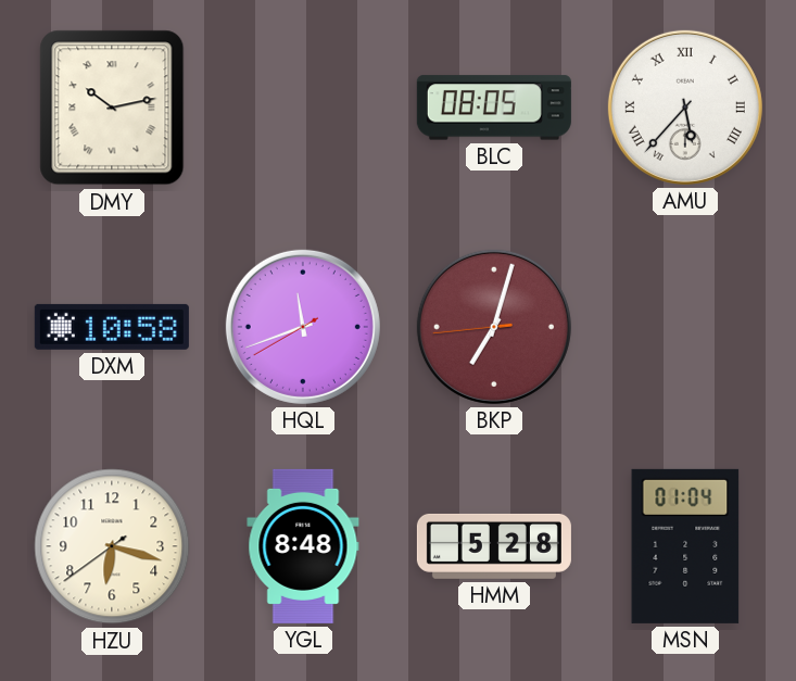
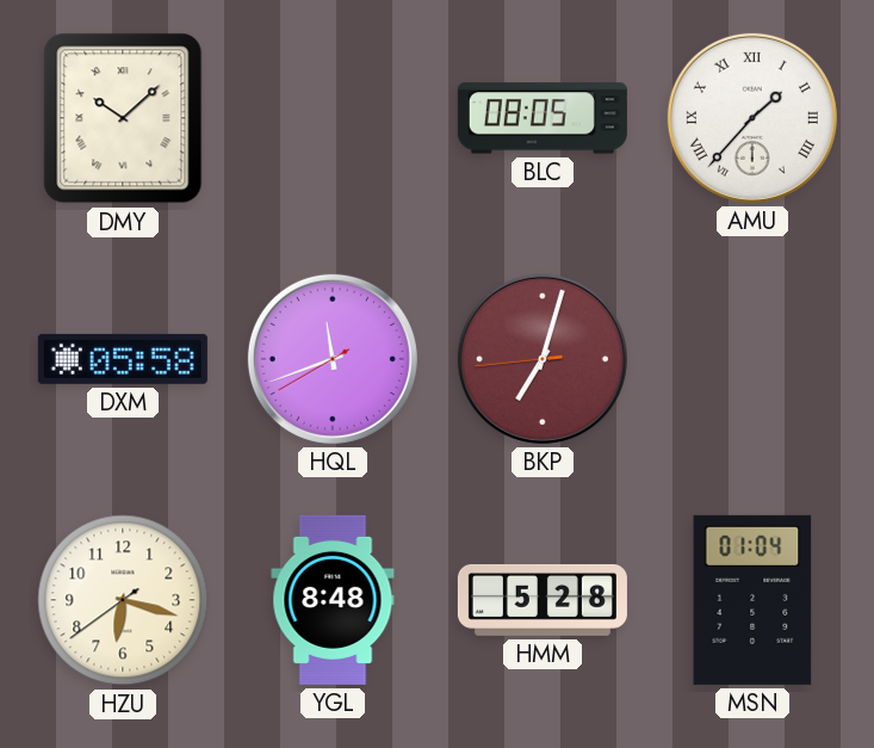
DMY: 10:13 -> 10:08 (123, 118)
AMU: 5:37 -> 1:37 (752, 118)
DXM: 10:58 -> 05:58 (123, 359)
